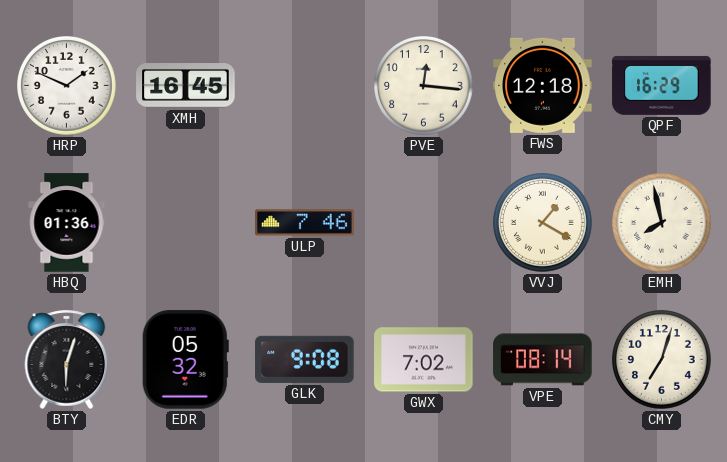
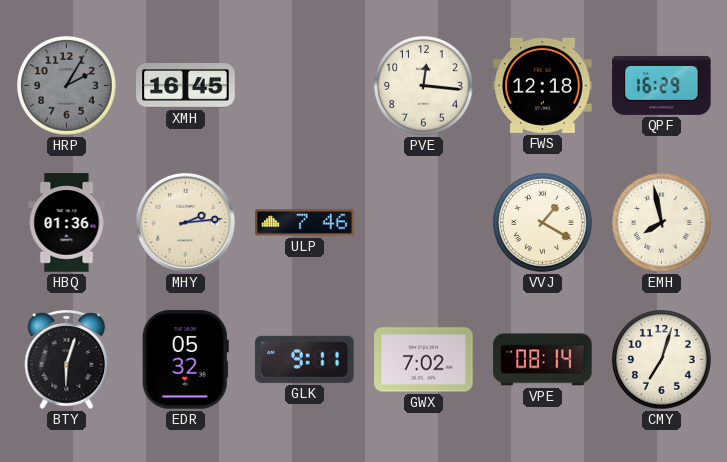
HRP: 1:49 -> 2:05 (67, 86)
HRP dial: white -> grey (67, 86)
MHY: none -> 2:14 (185, 222)
GLK: 9:08 -> 9:11 (305, 359)
